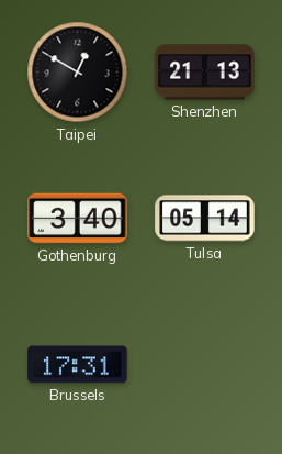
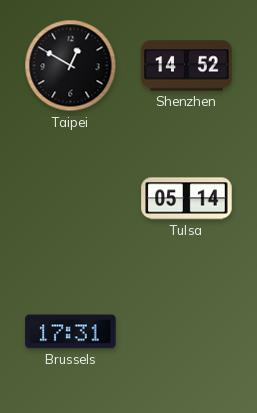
Shenzhen: 21:13 -> 14:52 (187, 66)
Gothenburg: 3:40 -> none (78, 219)
